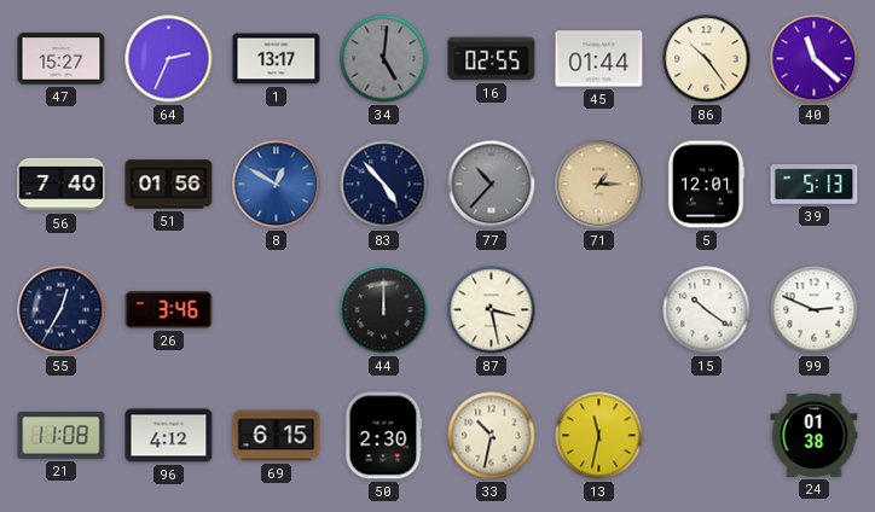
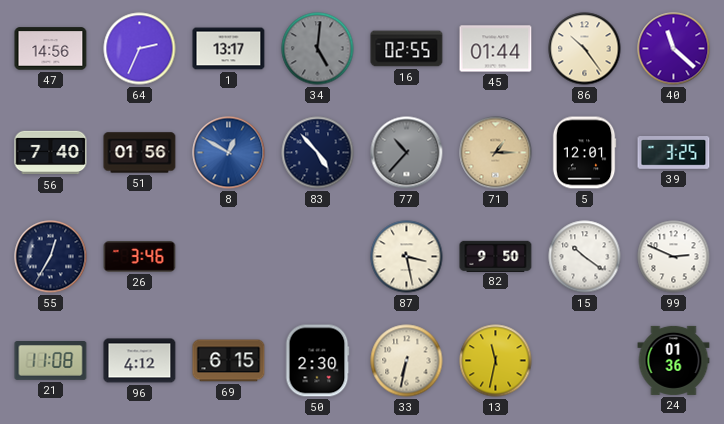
47: 15:27 -> 14:56 (51, 49)
39: 5:13 -> 3:25 (674, 153)
44: 12:00 -> none (384, 310)
82: none -> 9:50 (496, 256)
33: 10:32 -> 6:32 (407, 361)
24: 01:38 -> 01:36 (674, 360)
